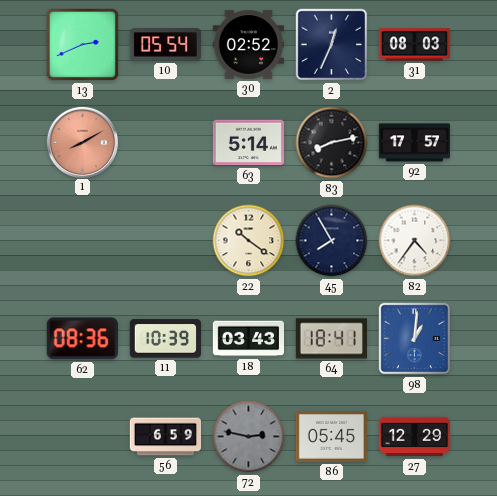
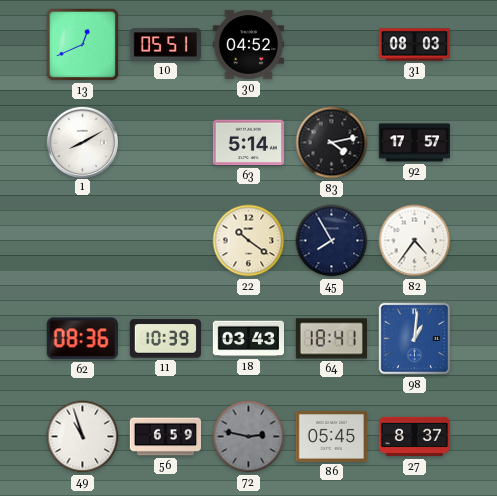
13: 2:41 -> 12:41 (83, 45)
10: 05:54 -> 05:51 (165, 45)
30: 02:52 -> 04:52 (248, 45)
2: 12:34 -> none (332, 45)
1 dial: salmon -> white (82, 142)
83: 8:13 -> 4:13 (332, 143)
49: none -> 10:57 (83, 437)
27: 12:29 -> 8:37 (414, 437)
